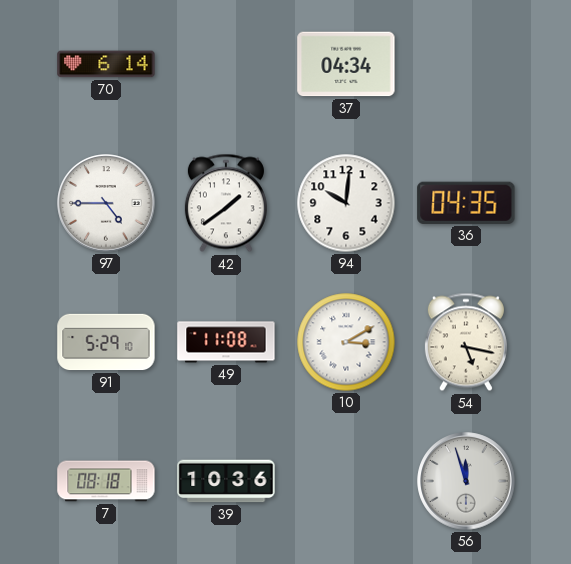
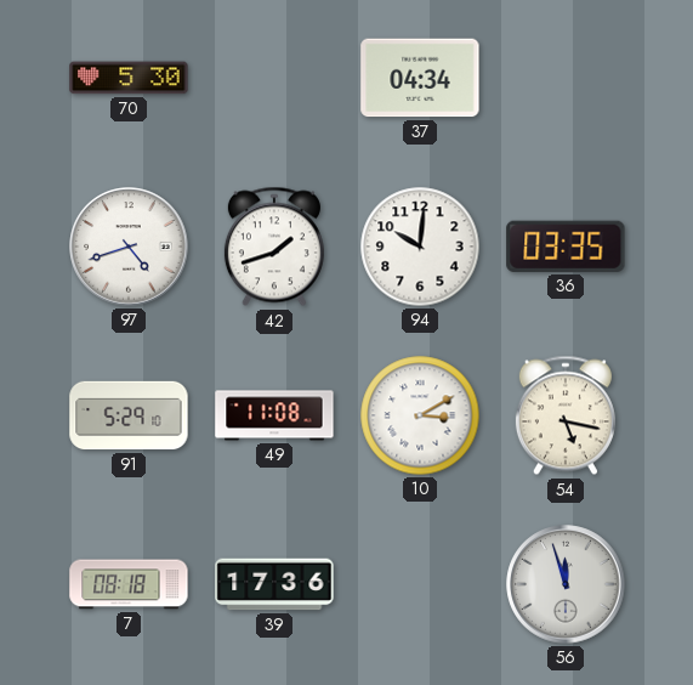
70: 6:14 -> 5:30 (129, 78)
97: 4:45 -> 4:42 (129, 247)
42: 1:39 -> 1:42 (274, 247)
36: 04:35 -> 03:35 (566, 247)
39: 10:36 -> 17:36 (274, 584)
